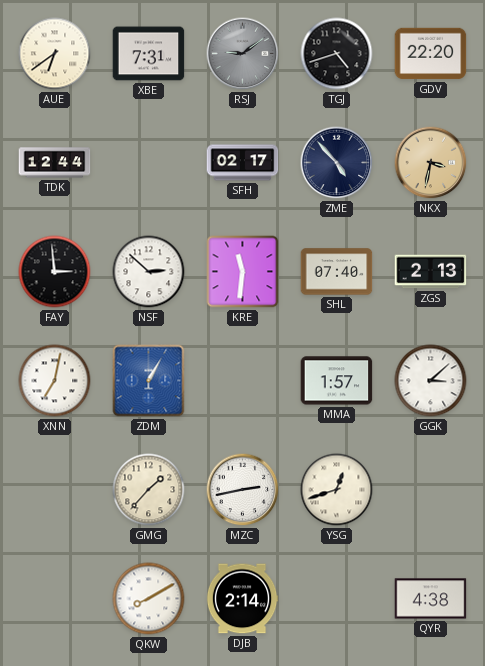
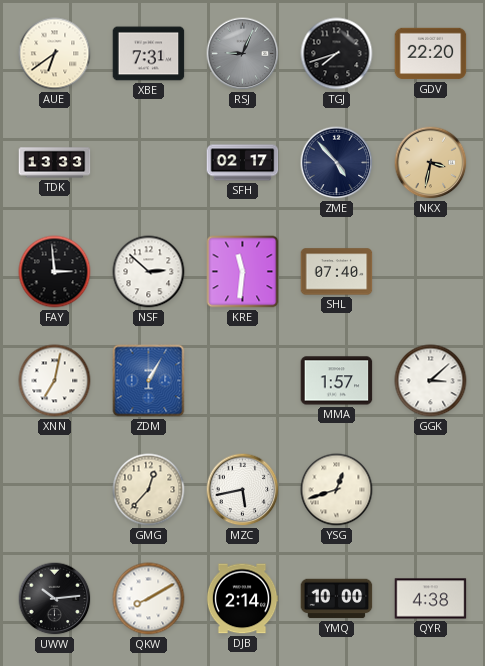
RSJ: 9:09 -> 9:04 (243, 54)
TGJ: 4:42 -> 7:42 (337, 54)
TDK: 12:44 -> 13:33 (55, 163)
ZGS: 2:13 -> none (431, 272)
GMG: 1:37 -> 12:37 (149, 490)
MZC: 2:43 -> 5:43 (243, 490)
UWW: none -> 10:14 (55, 599)
YMQ: none -> 10:00 (337, 599)
